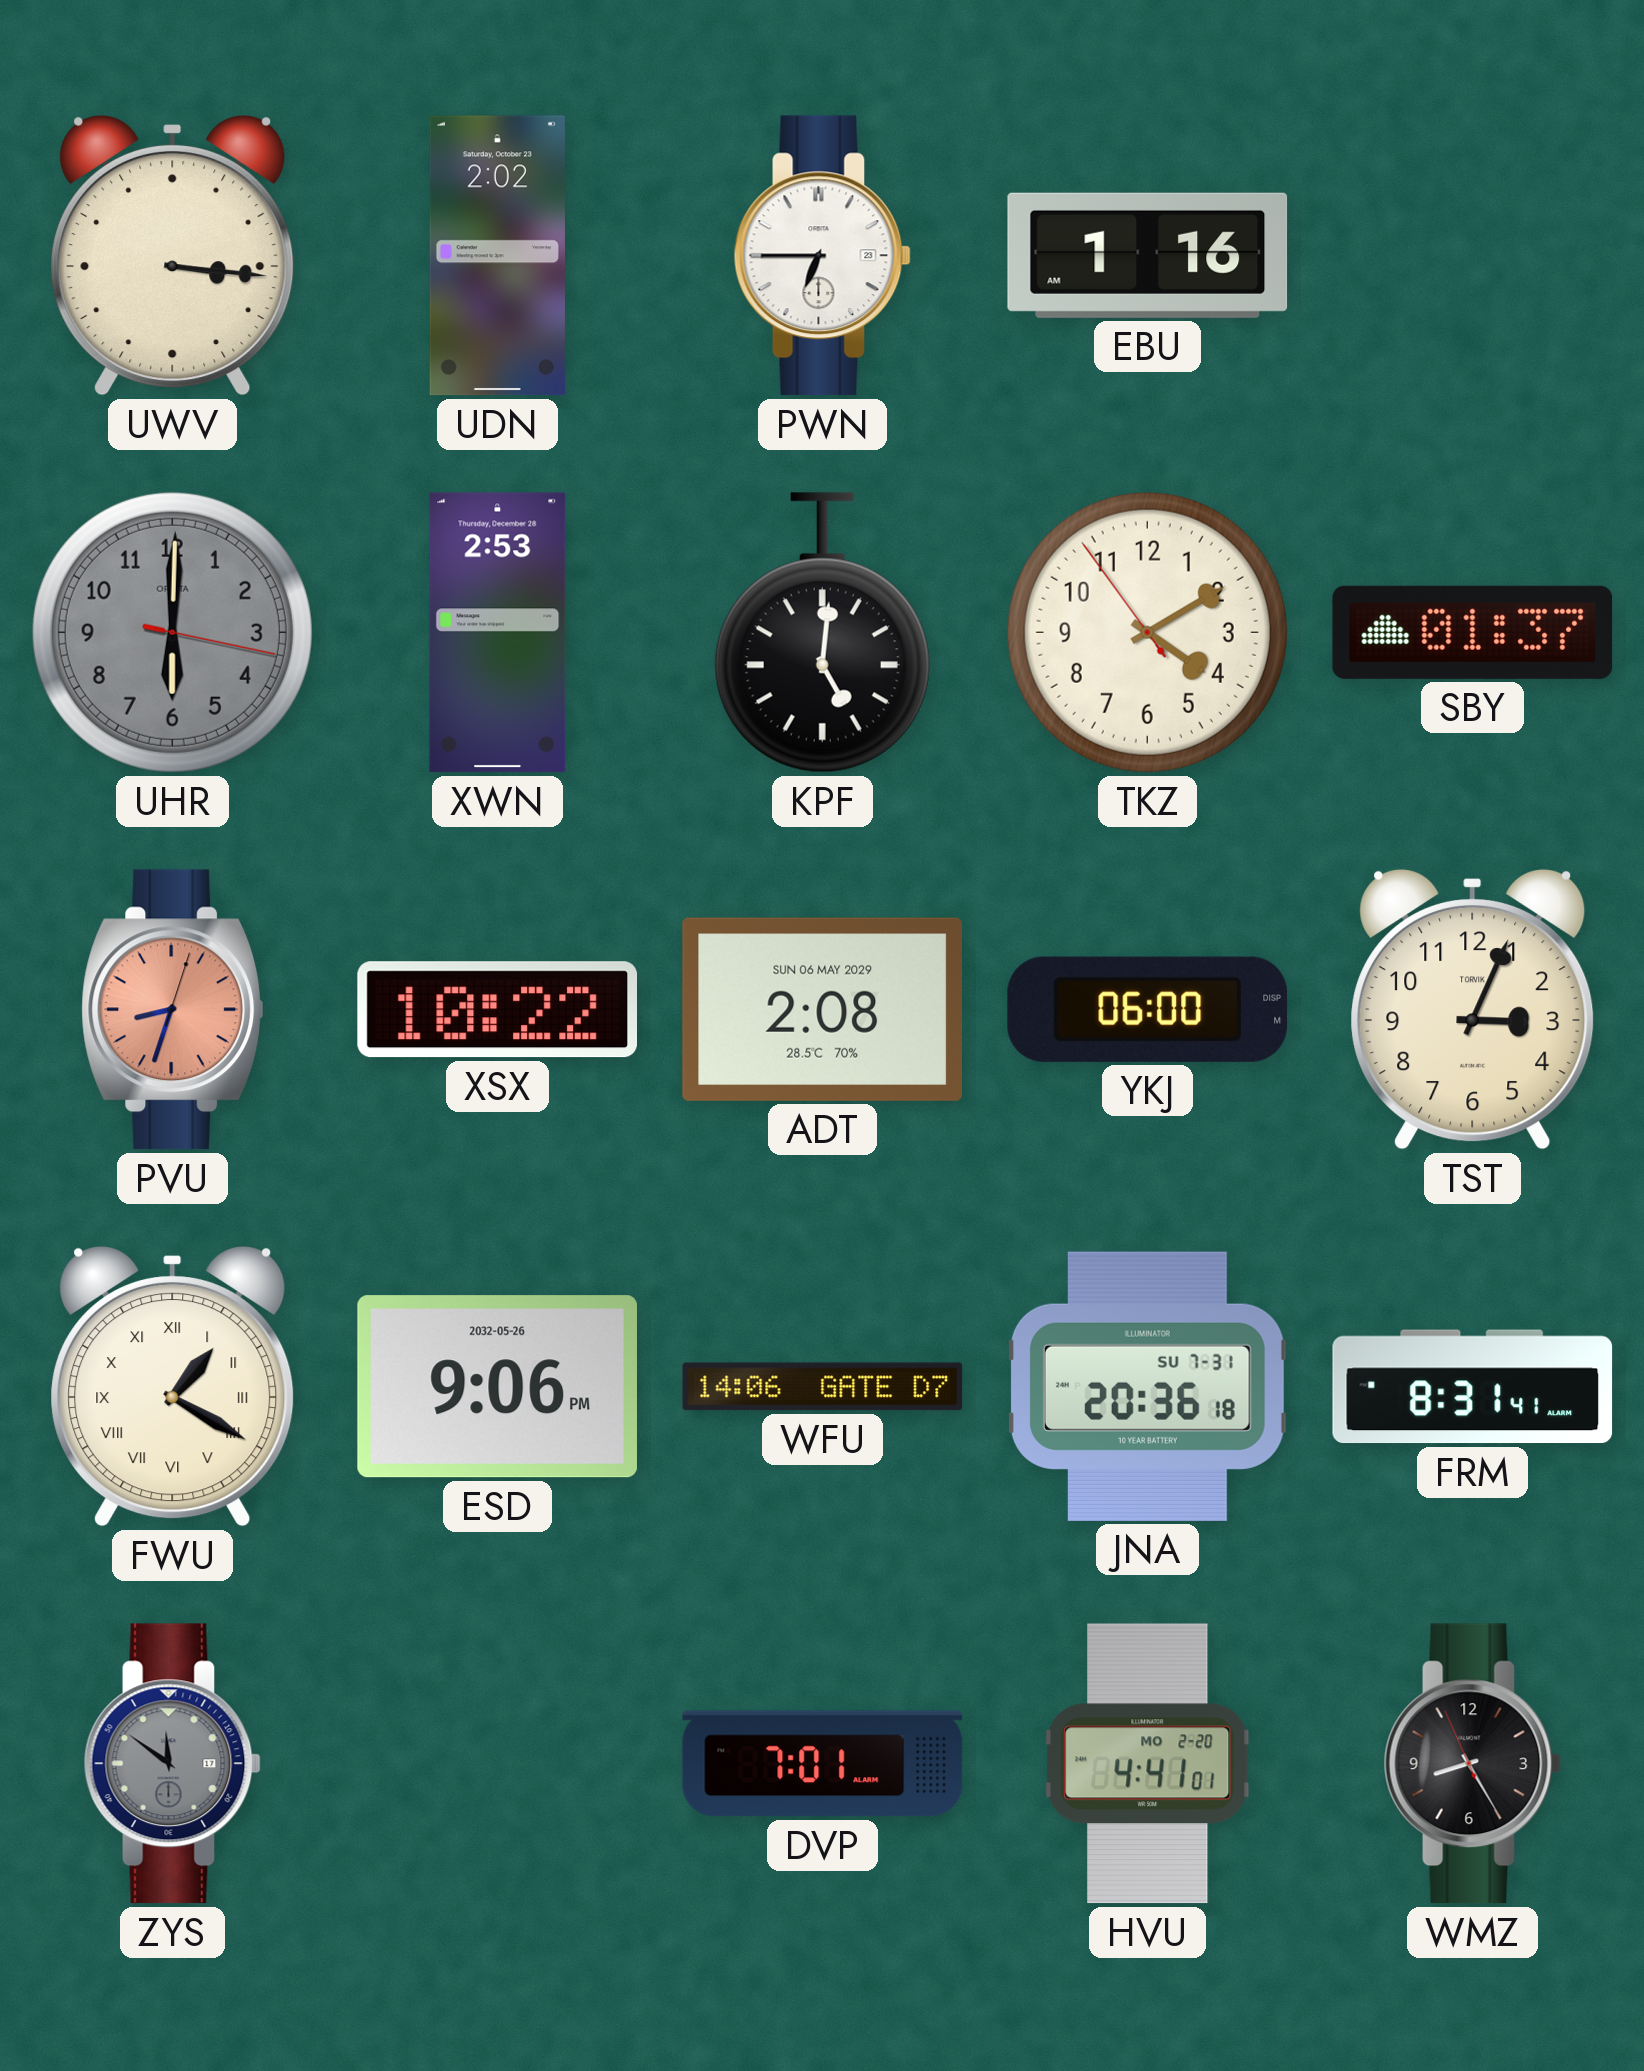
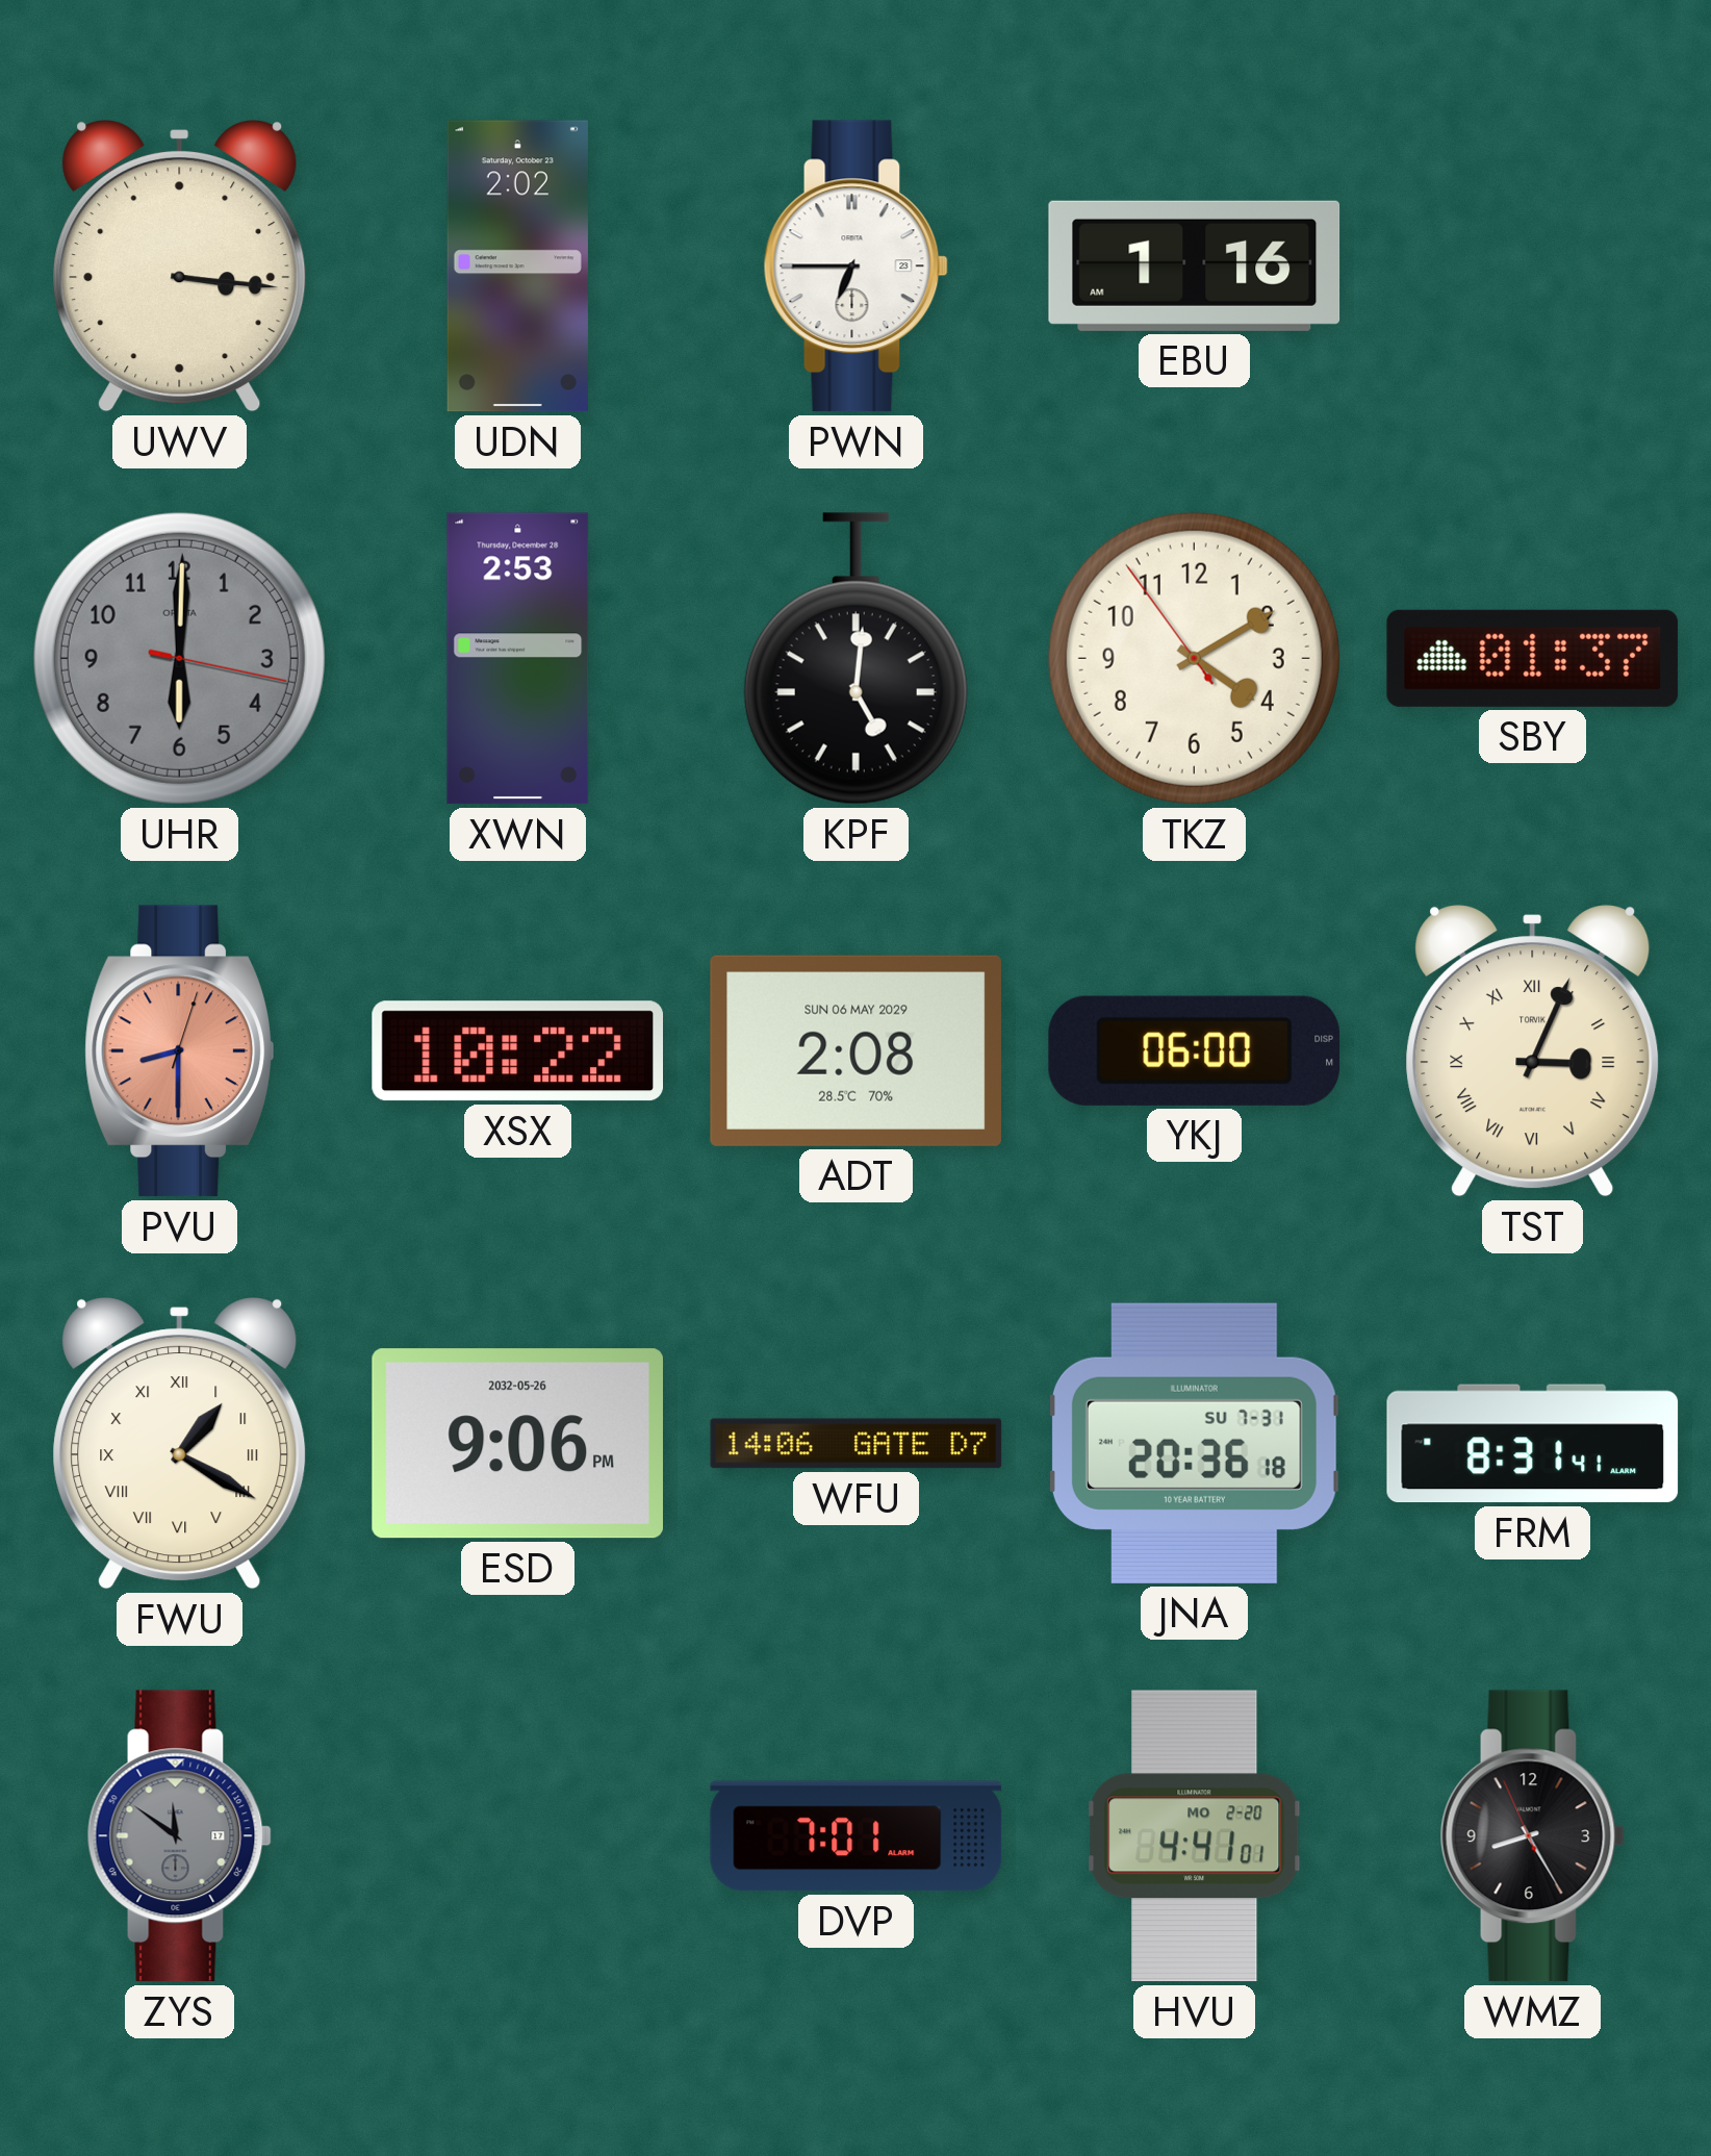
PVU: 8:33 -> 8:30 (179, 1051)
TST numerals: Arabic -> Roman (1533, 1051)
